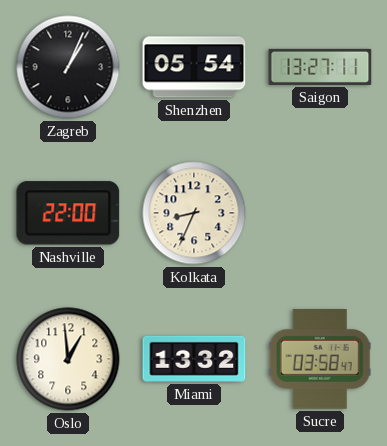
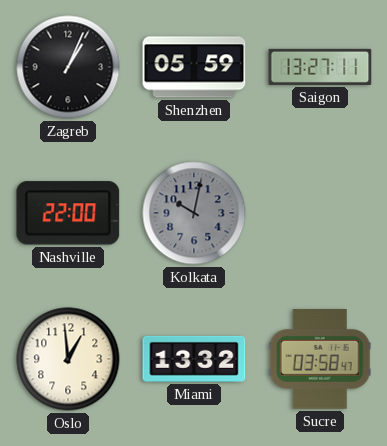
Shenzhen: 05:54 -> 05:59 (194, 67)
Kolkata: 8:34 -> 10:02 (194, 213)
Kolkata dial: cream -> grey (194, 213)
